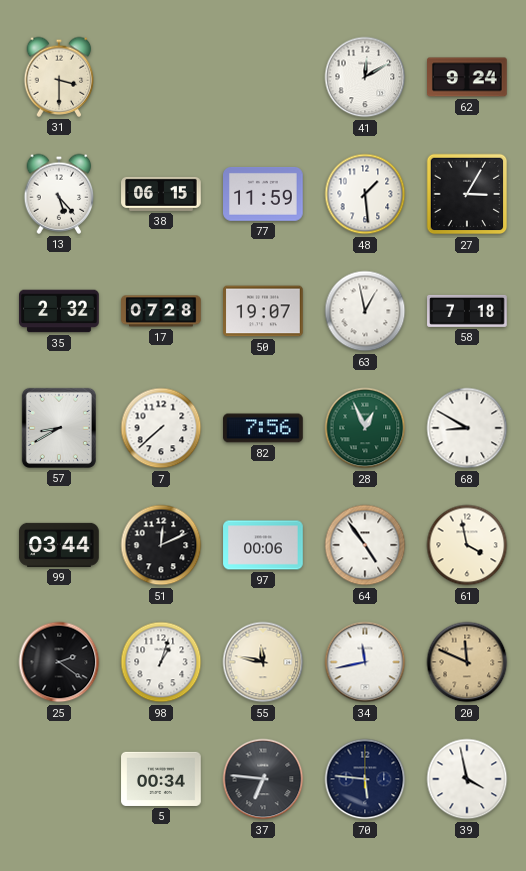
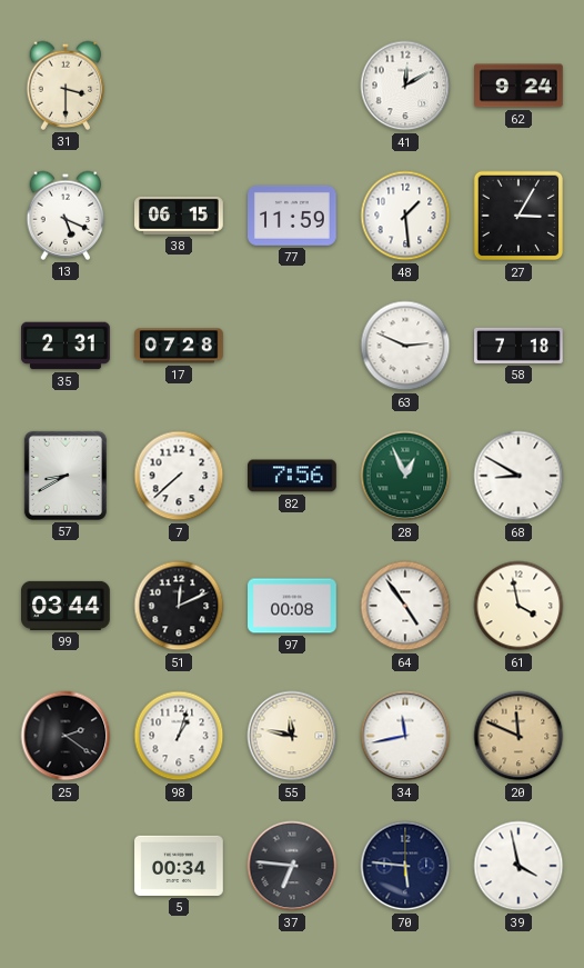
13: 5:23 -> 5:19 (66, 216)
35: 2:32 -> 2:31 (66, 346)
50: 19:07 -> none (263, 311)
63: 12:58 -> 2:49 (405, 346)
97: 00:06 -> 00:08 (292, 606)
